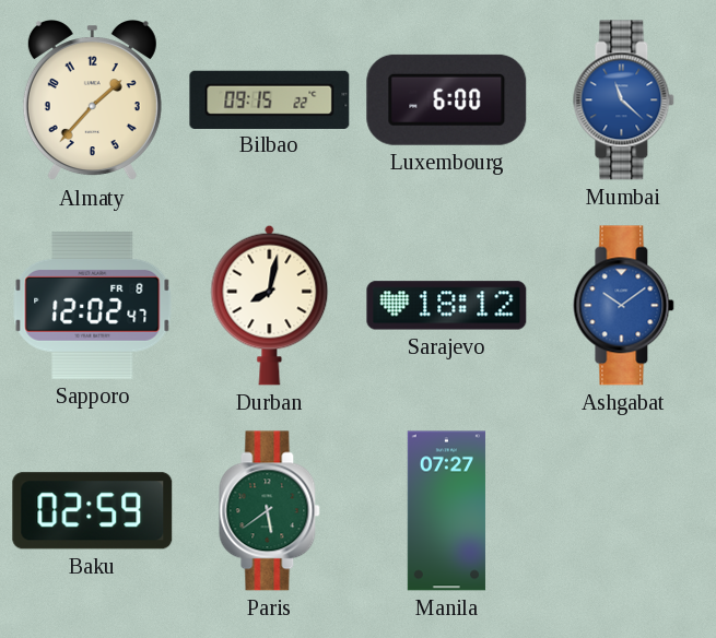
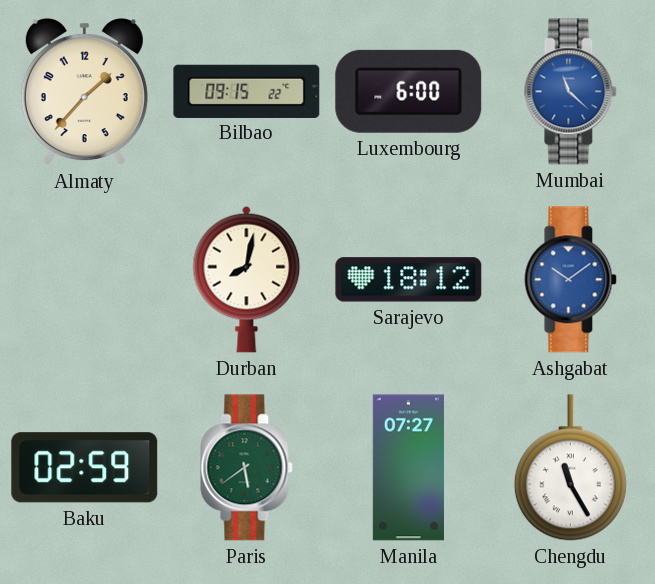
Sapporo: 12:02 -> none (93, 305)
Chengdu: none -> 11:25 (570, 468)
